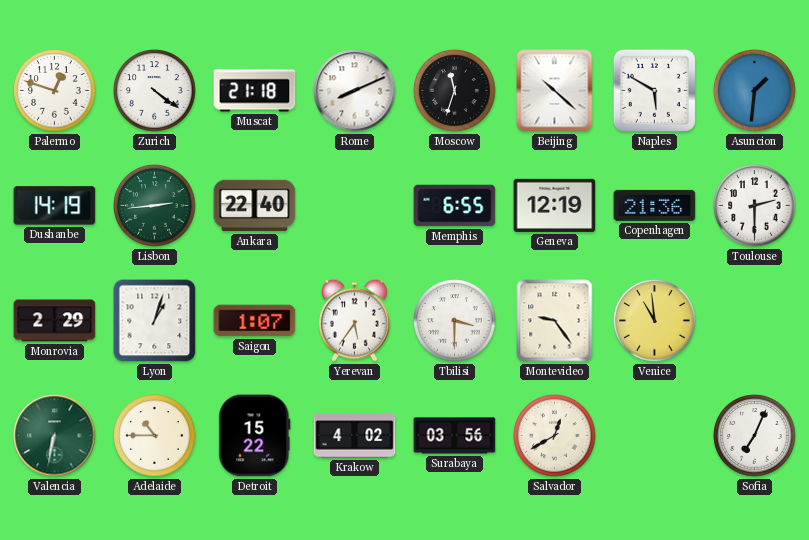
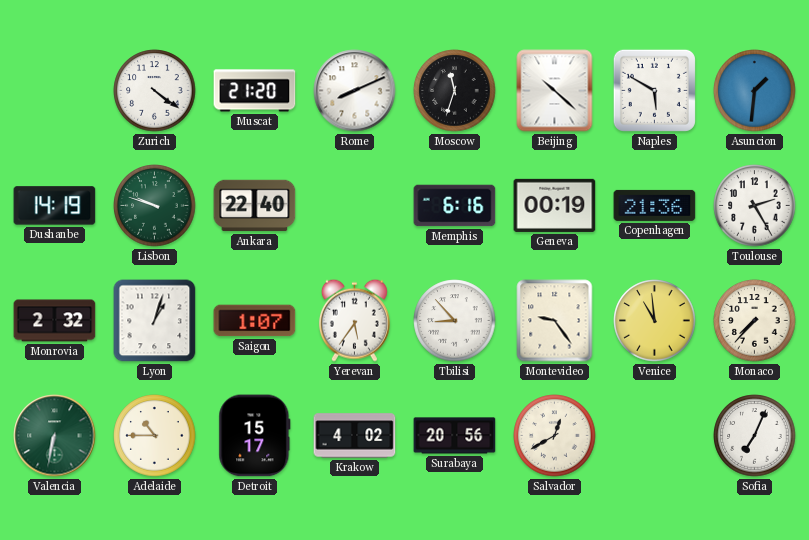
Palermo: 12:48 -> none (55, 91)
Muscat: 21:18 -> 21:20 (255, 91)
Lisbon: 2:44 -> 9:48 (155, 206)
Memphis: 6:55 -> 6:16 (455, 206)
Geneva: 12:19 -> 00:19 (555, 205)
Toulouse: 2:30 -> 2:25 (755, 206)
Monrovia: 2:29 -> 2:32 (55, 321)
Tbilisi: 3:30 -> 8:53 (455, 321)
Monaco: none -> 7:37 (755, 321)
Detroit: 15:22 -> 15:17 (255, 436)
Surabaya: 03:56 -> 20:56 (455, 436)
